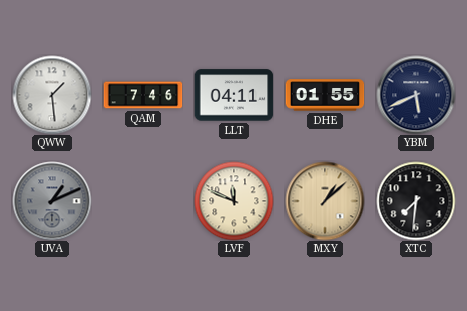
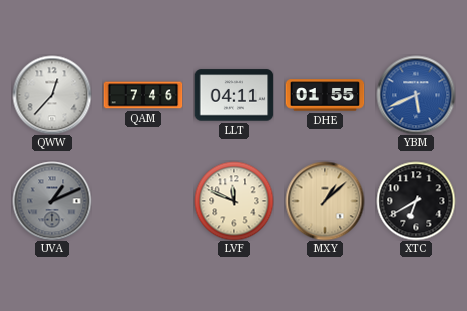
QWW: 1:29 -> 12:37 (52, 95)
YBM dial: navy -> blue (416, 95)
XTC: 7:31 -> 6:40 (416, 201)
